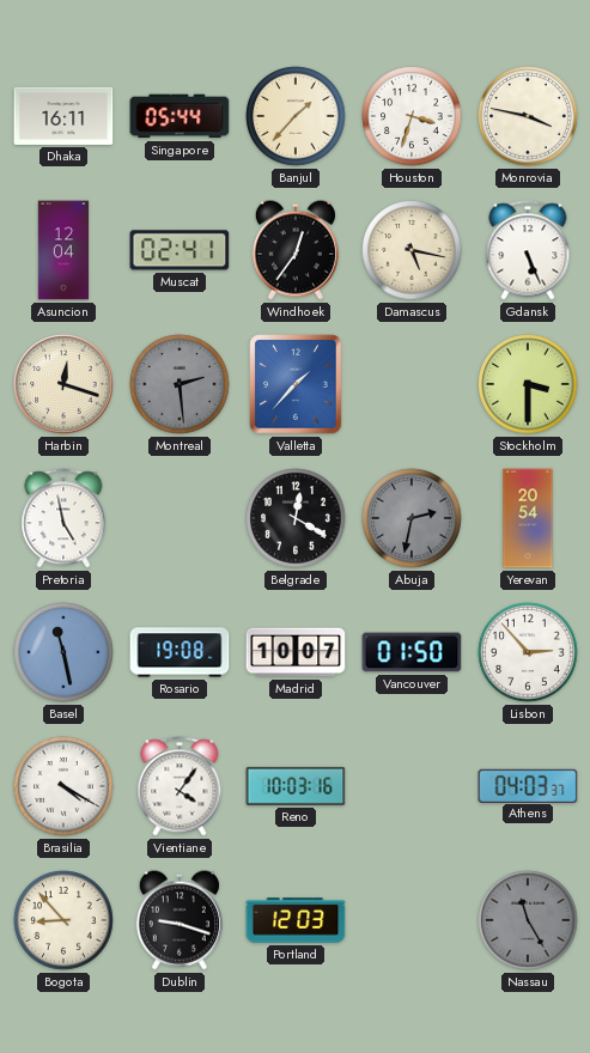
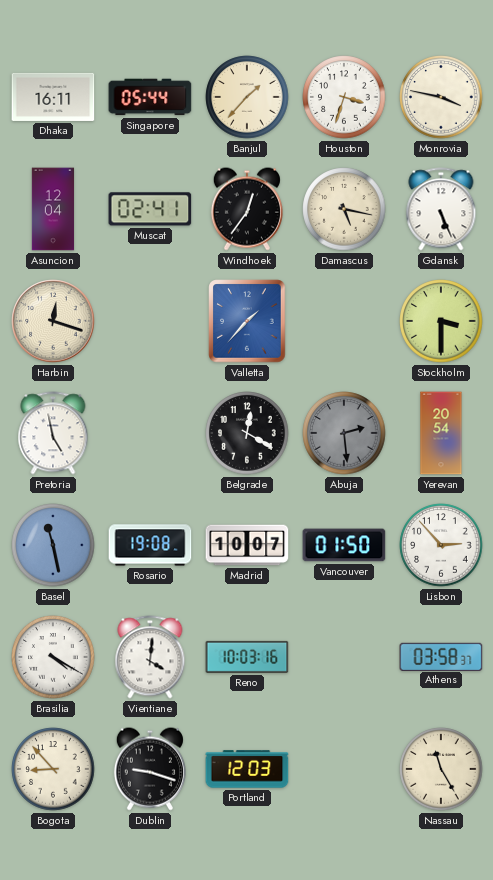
Montreal: 2:29 -> none (180, 384)
Abuja: 2:32 -> 2:29 (344, 433)
Vientiane: 4:06 -> 4:01 (150, 657)
Athens: 04:03 -> 03:58 (441, 656)
Nassau dial: grey -> cream (441, 769)
